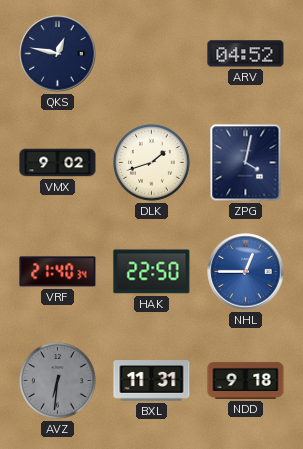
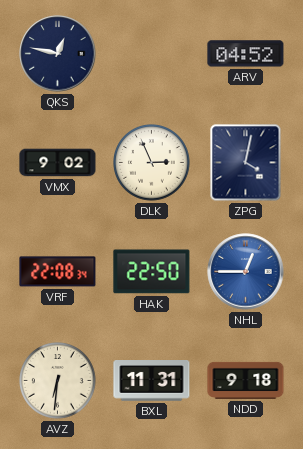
DLK: 1:42 -> 2:56 (152, 163)
VRF: 21:40 -> 22:08 (58, 272)
AVZ dial: grey -> cream (58, 381)
